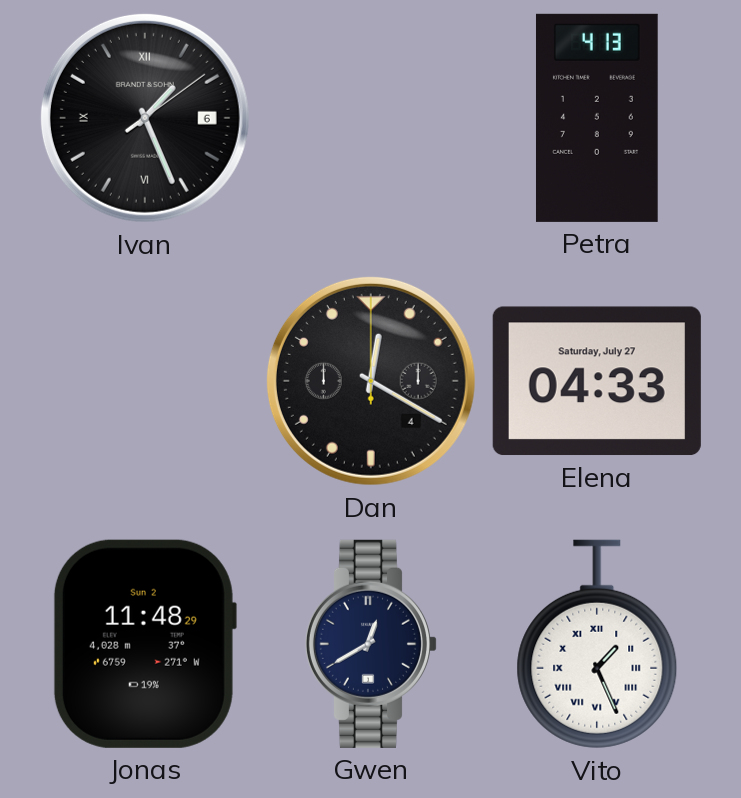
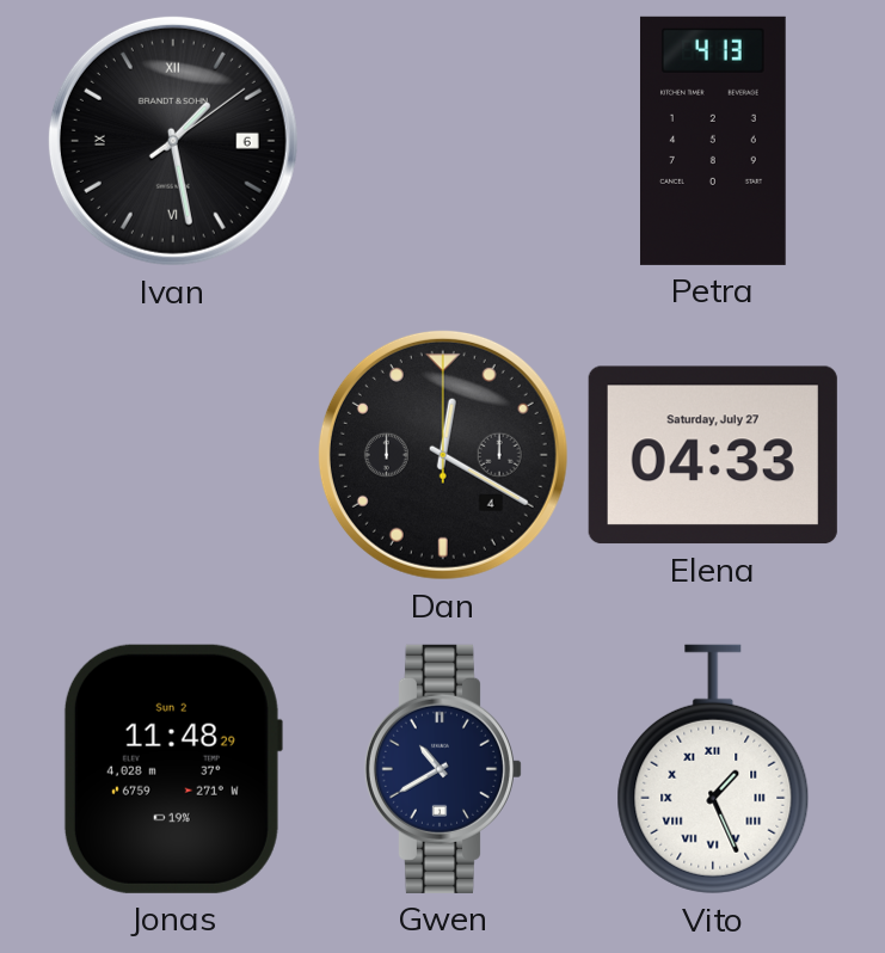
Ivan: 1:26 -> 1:28 (173, 141)
Gwen: 12:40 -> 10:40 (442, 769)
